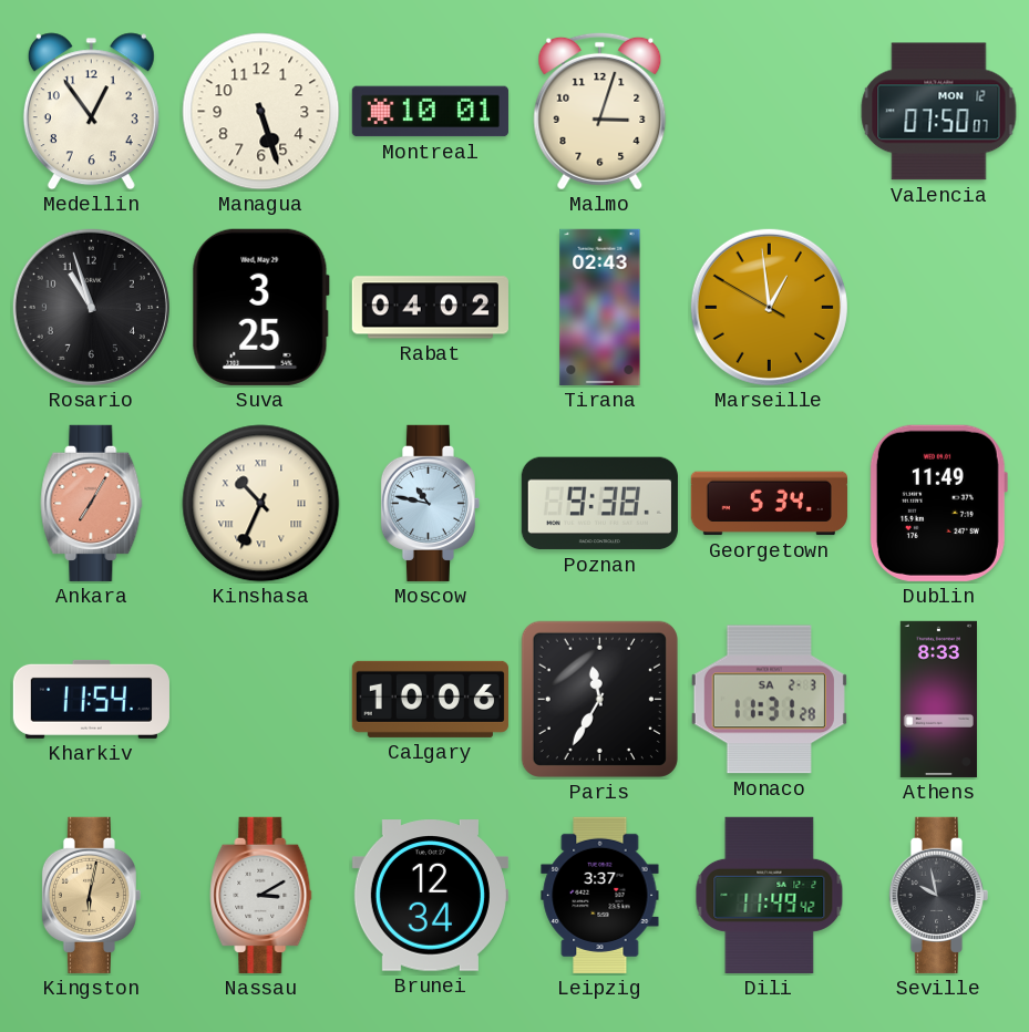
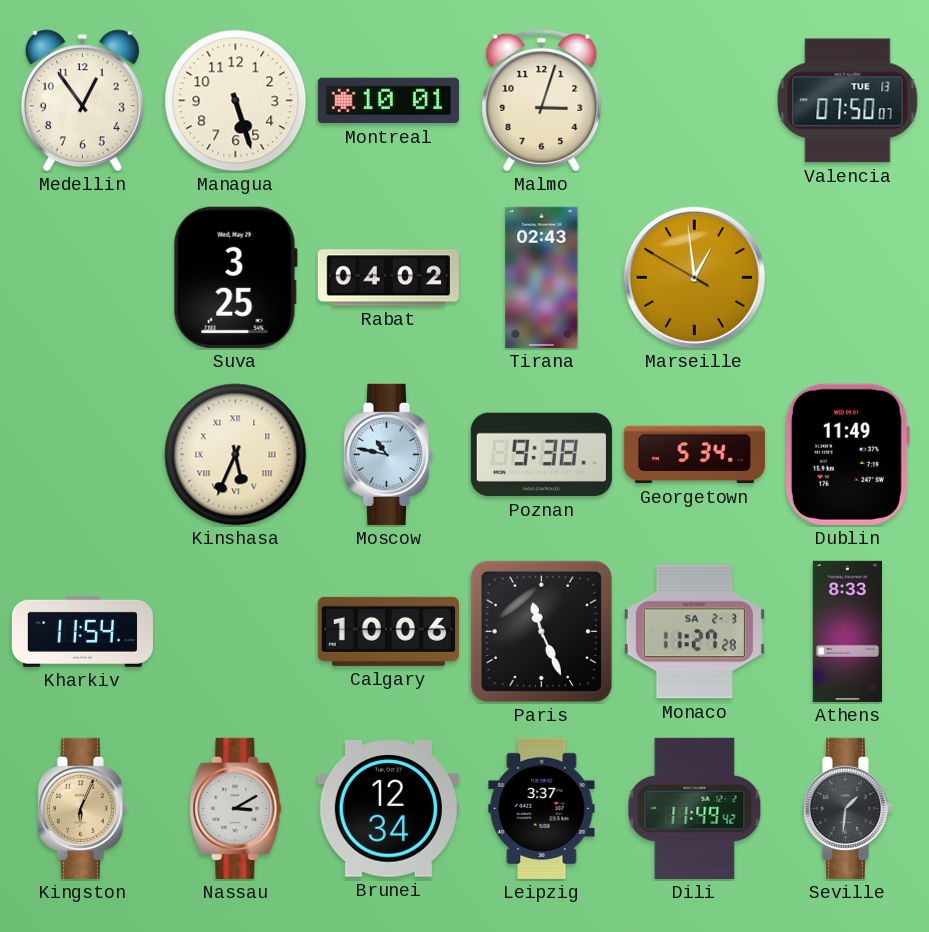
Valencia date: MON 12 -> TUE 13 (848, 101)
Rosario: 10:57 -> none (91, 307)
Ankara: 7:05 -> none (92, 503)
Kinshasa: 10:34 -> 5:34 (236, 455)
Paris: 11:35 -> 11:26 (541, 631)
Monaco: 11:31 -> 11:27 (694, 632)
Kingston: 6:02 -> 6:04 (82, 808)
Seville: 9:58 -> 1:31 (847, 808)
